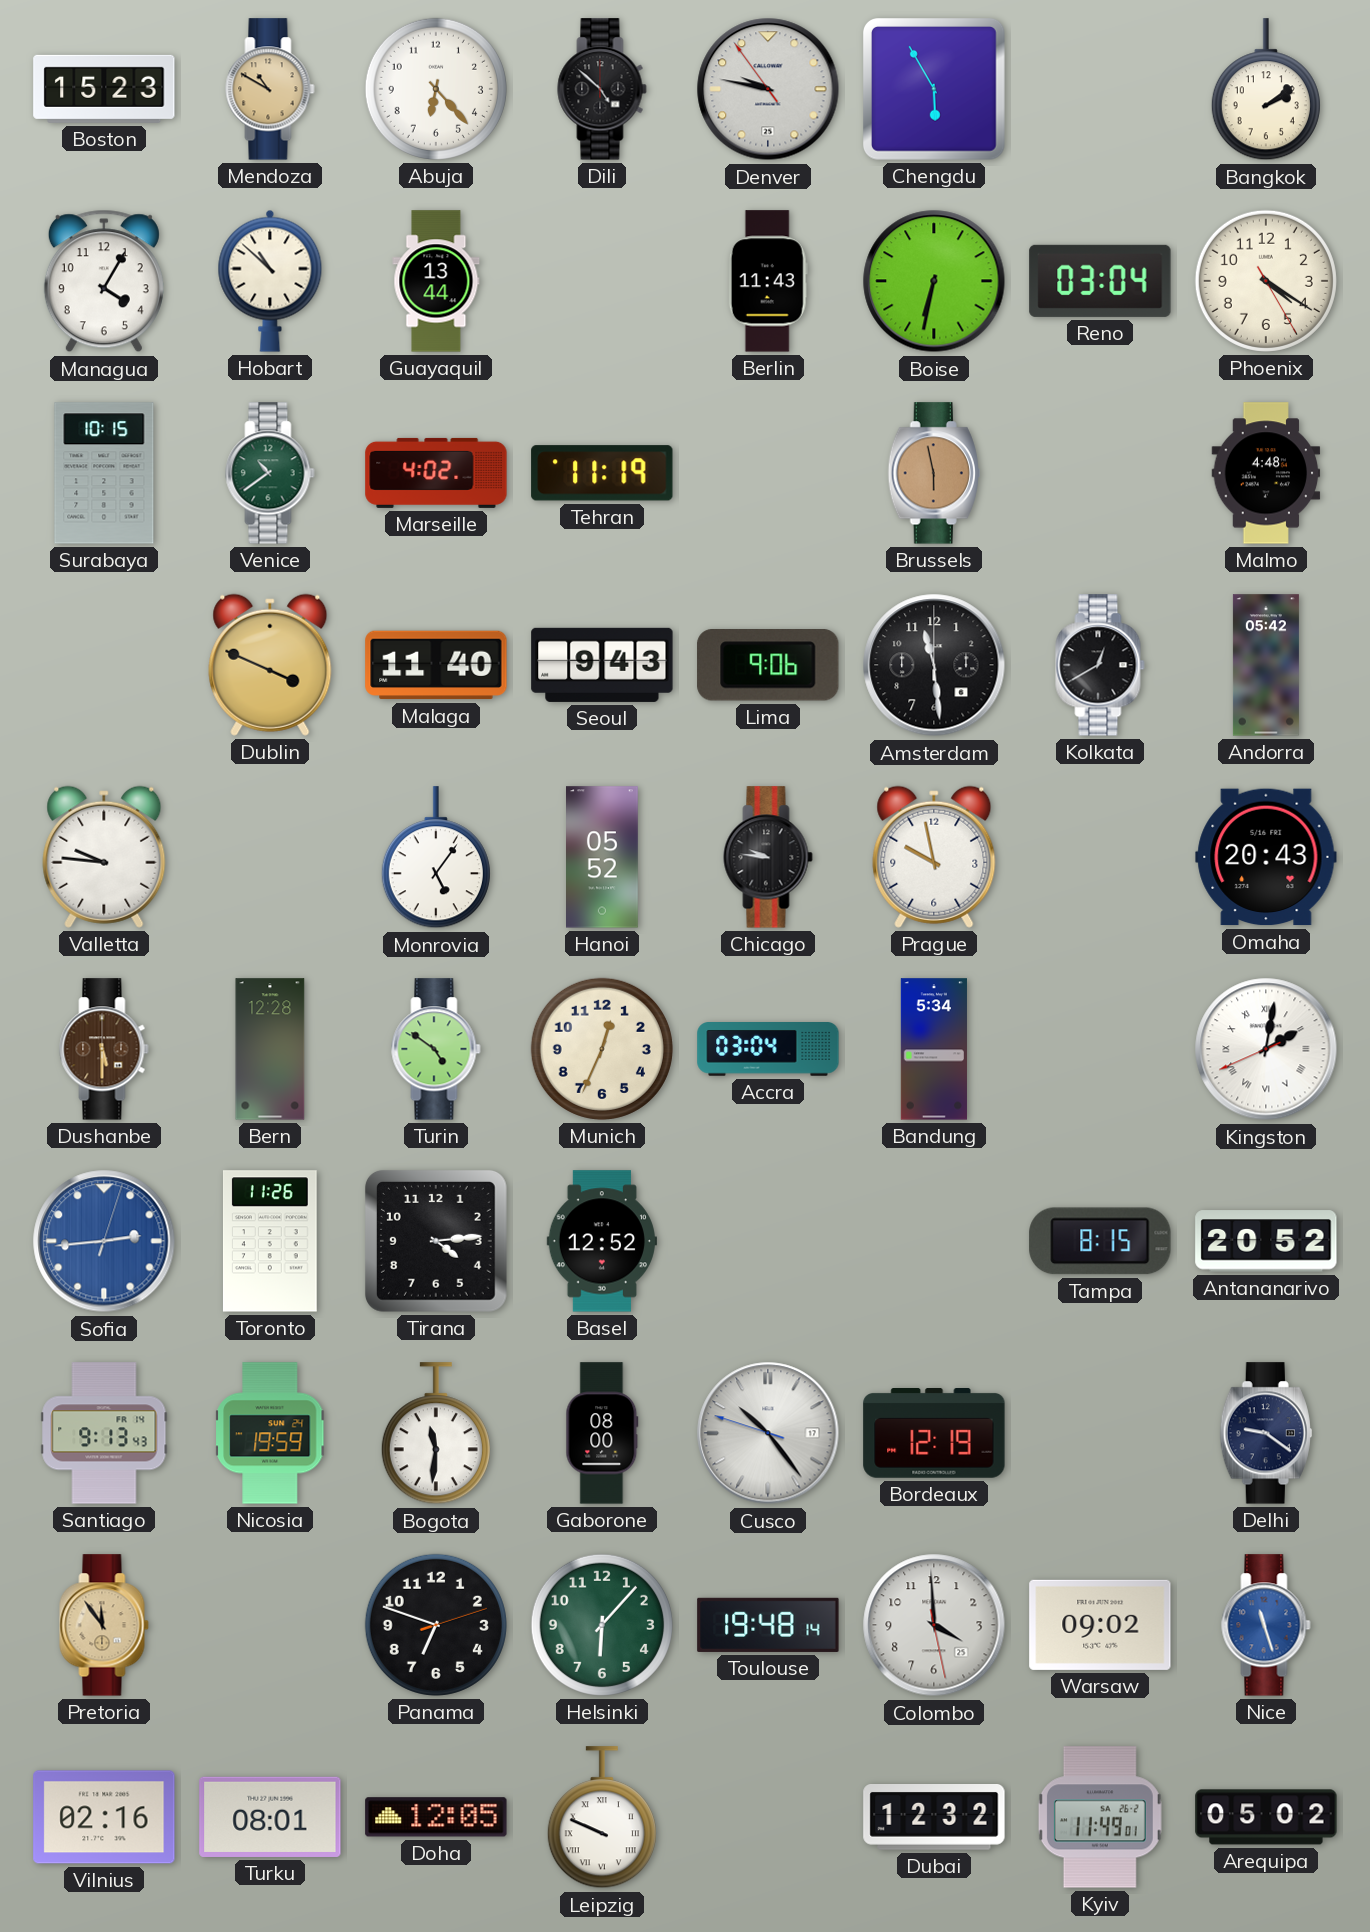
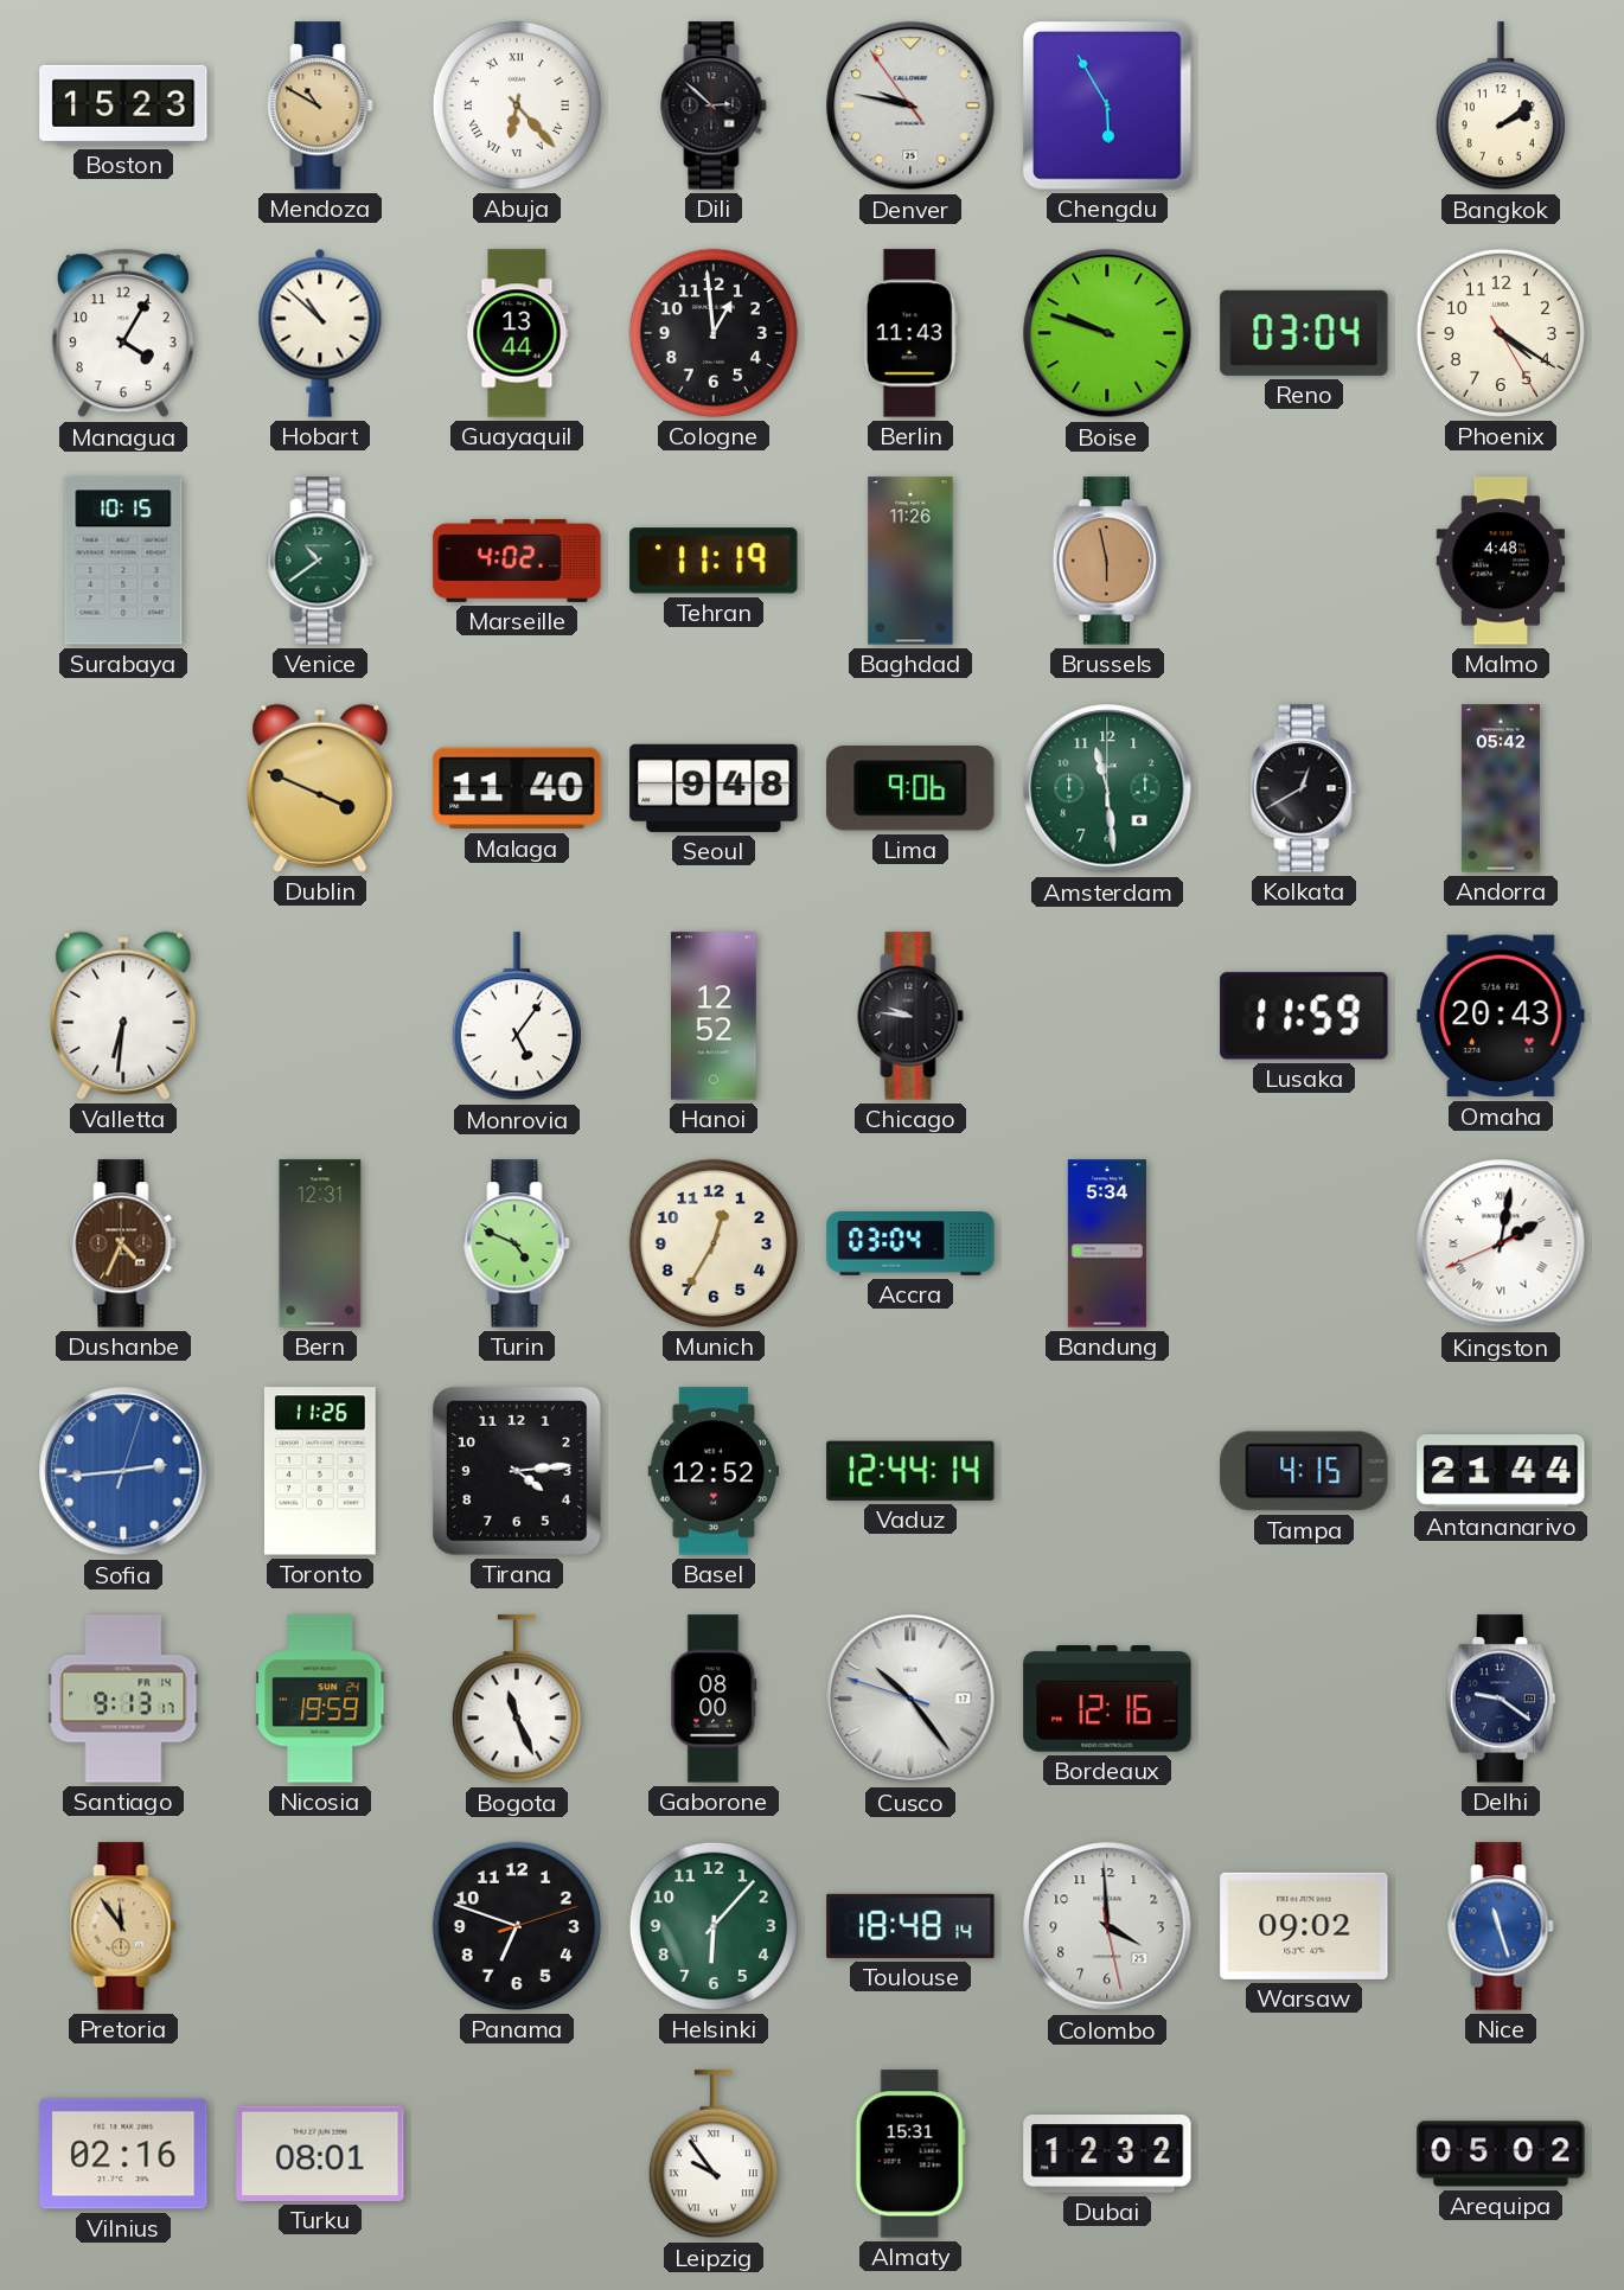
Abuja numerals: Arabic -> Roman (517, 105)
Dili: 4:52 -> 2:52 (714, 105)
Cologne: none -> 12:59 (714, 333)
Boise: 6:32 -> 9:48 (1107, 333)
Baghdad: none -> 11:26 (910, 561)
Seoul: 9:43 -> 9:48 (714, 788)
Amsterdam dial: black -> green (1107, 788)
Valletta: 9:46 -> 6:31 (123, 1016)
Hanoi: 05:52 -> 12:52 (715, 1016)
Prague: 9:58 -> none (934, 857)
Lusaka: none -> 11:59 (1304, 1016)
Dushanbe: 5:30 -> 4:34 (123, 1243)
Bern: 12:28 -> 12:31 (320, 1243)
Turin: 4:51 -> 4:49 (517, 1243)
Munich: 12:34 -> 12:35 (714, 1243)
Vaduz: none -> 12:44 (910, 1471)
Tampa: 8:15 -> 4:15 (1304, 1471)
Antananarivo: 20:52 -> 21:44 (1501, 1471)
Santiago: 9:13:43 -> 9:13:17 (123, 1699)
Bogota: 11:31 -> 11:26 (517, 1700)
Bordeaux: 12:19 -> 12:16 (1107, 1700)
Toulouse: 19:48 -> 18:48 (910, 1926)
Doha: 12:05 -> none (436, 1817)
Leipzig: 9:49 -> 9:54 (714, 2155)
Almaty: none -> 15:31 (910, 2154)
Kyiv: 11:49 -> none (1100, 1817)
